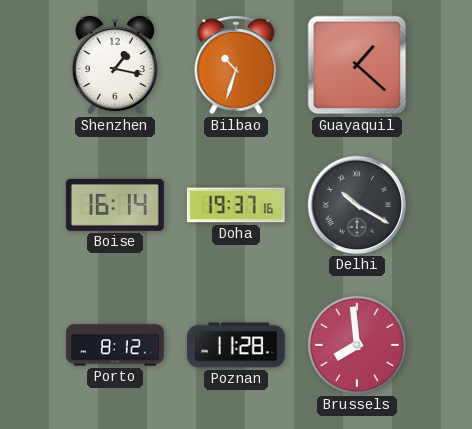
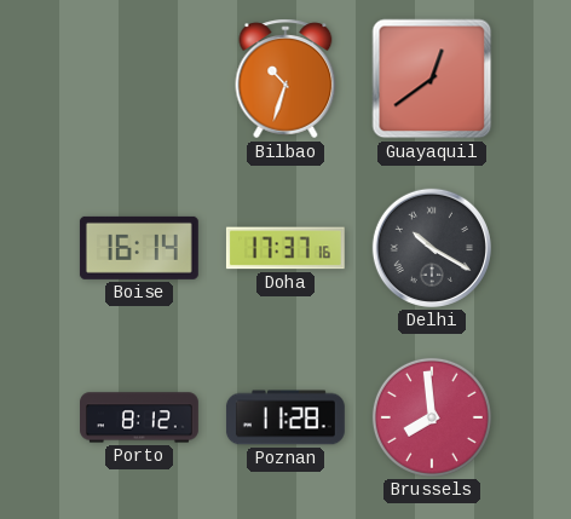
Shenzhen: 1:17 -> none (115, 65)
Guayaquil: 1:22 -> 12:39 (432, 79)
Doha: 19:37 -> 17:37 (285, 248)
